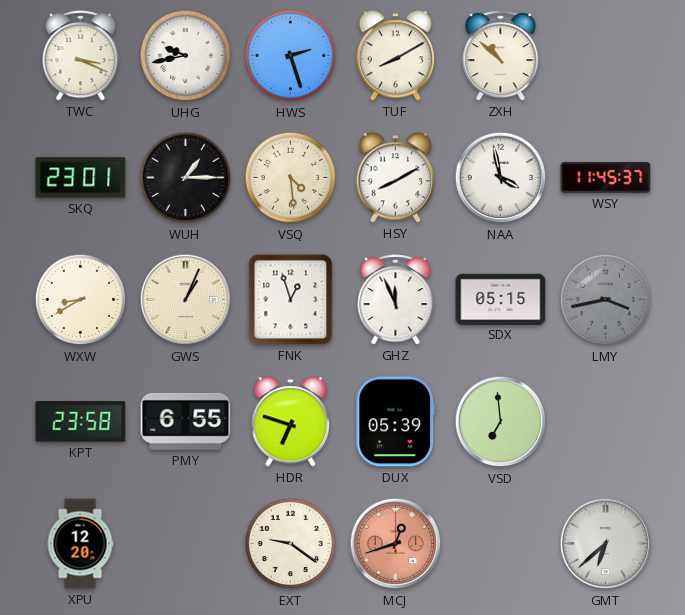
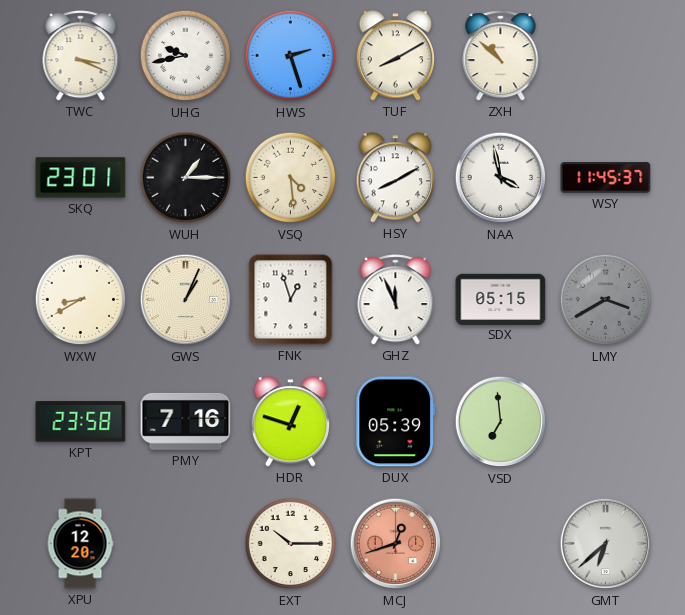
LMY: 3:43 -> 3:40 (606, 300)
PMY: 6:55 -> 7:16 (186, 421)
HDR: 6:48 -> 12:48 (291, 422)
EXT: 9:21 -> 10:15 (291, 544)
